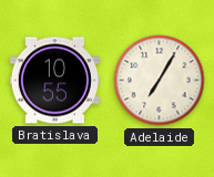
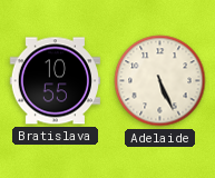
Adelaide: 7:05 -> 5:26 (160, 81)
